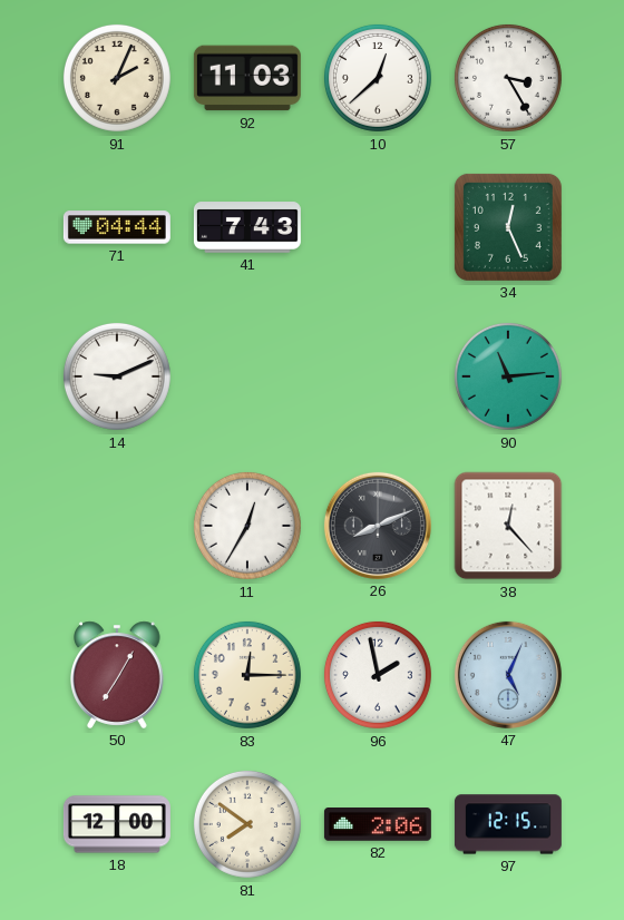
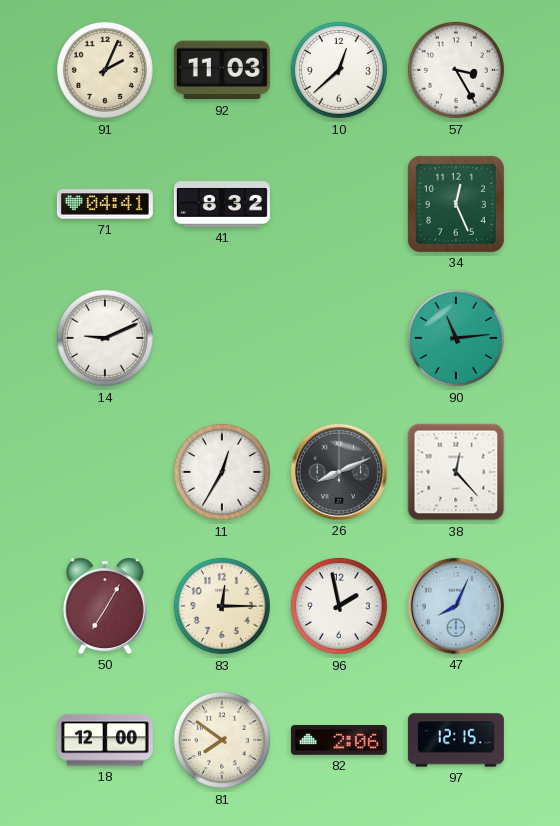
71: 04:44 -> 04:41 (105, 204)
41: 7:43 -> 8:32 (222, 204)
47: 5:04 -> 8:04 (456, 606)
